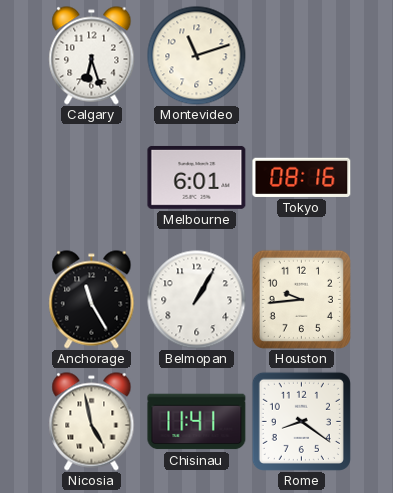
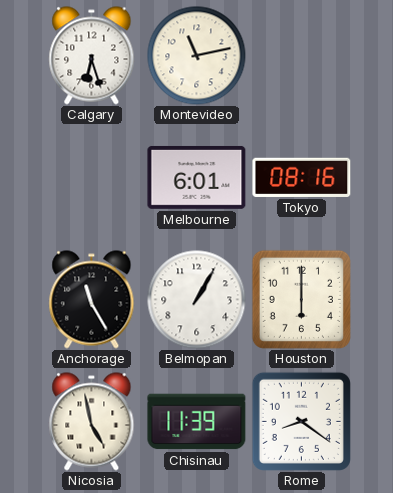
Montevideo: 11:12 -> 11:13 (197, 56)
Houston: 9:44 -> 6:00 (301, 299)
Chisinau: 11:41 -> 11:39 (197, 422)
